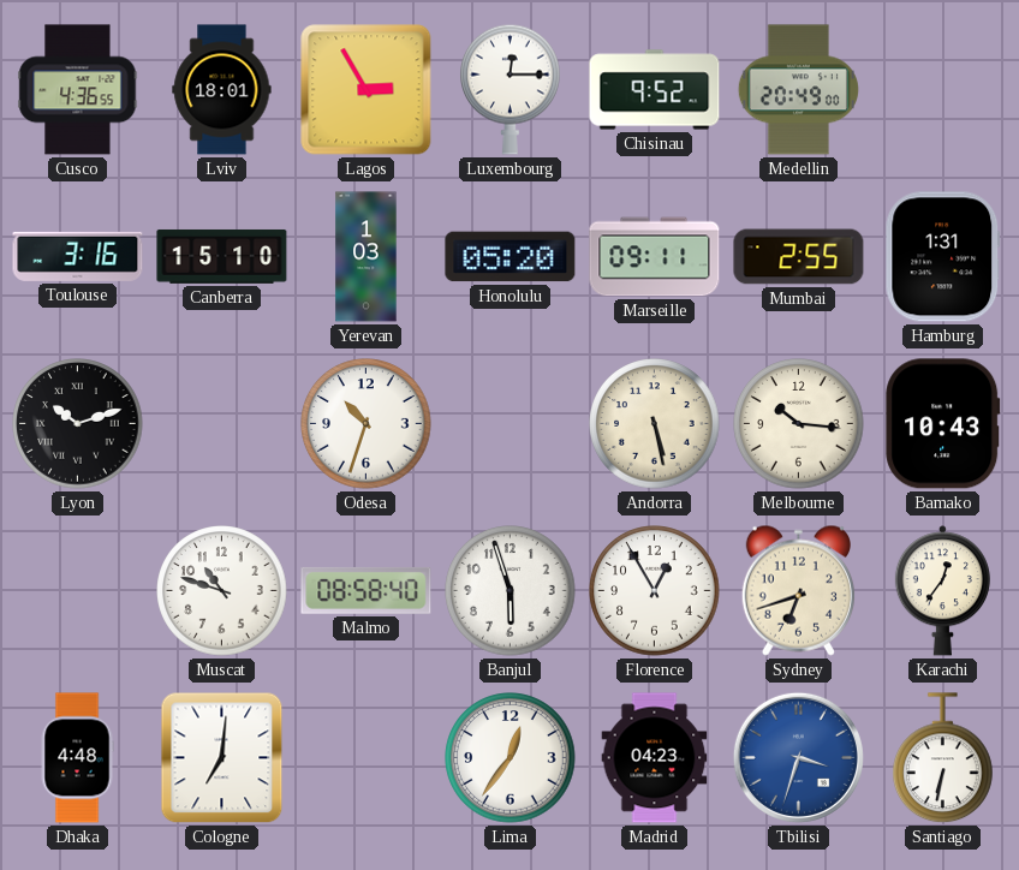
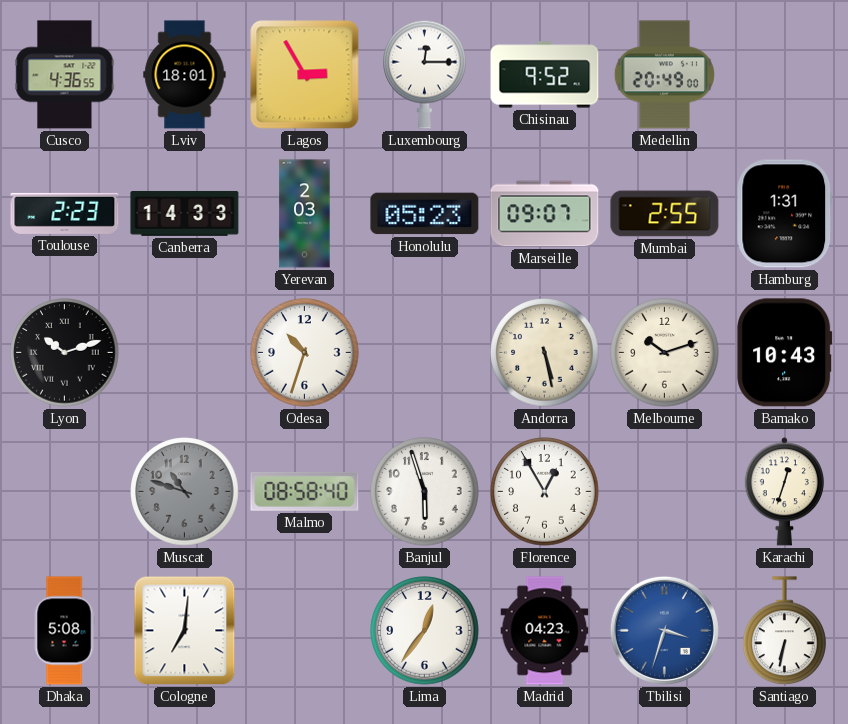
Toulouse: 3:16 -> 2:23 (65, 213)
Canberra: 15:10 -> 14:33 (185, 213)
Yerevan: 1:03 -> 2:03 (305, 214)
Honolulu: 05:20 -> 05:23 (425, 214)
Marseille: 09:11 -> 09:07 (545, 214)
Melbourne: 10:16 -> 10:12 (665, 353)
Muscat dial: white -> grey (185, 492)
Sydney: 6:42 -> none (798, 590)
Karachi: 12:36 -> 12:33 (784, 492)
Dhaka: 4:48 -> 5:08 (64, 631)
